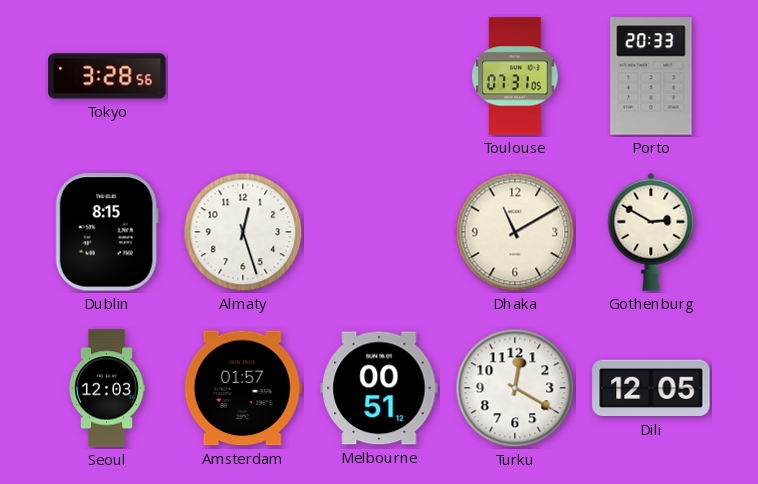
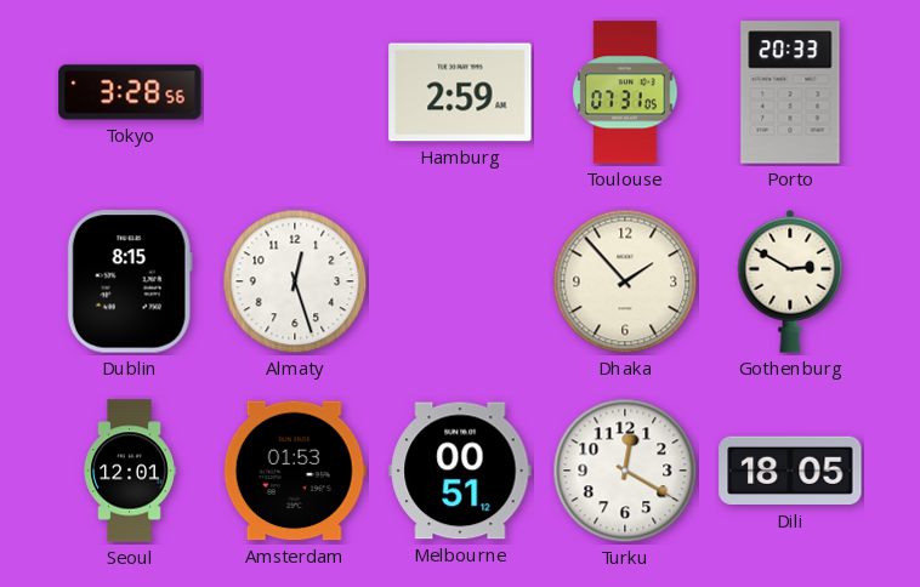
Hamburg: none -> 2:59 (460, 92)
Dhaka: 11:10 -> 1:53 (625, 281)
Seoul: 12:03 -> 12:01 (130, 471)
Amsterdam: 01:57 -> 01:53 (295, 471)
Dili: 12:05 -> 18:05 (790, 471)
